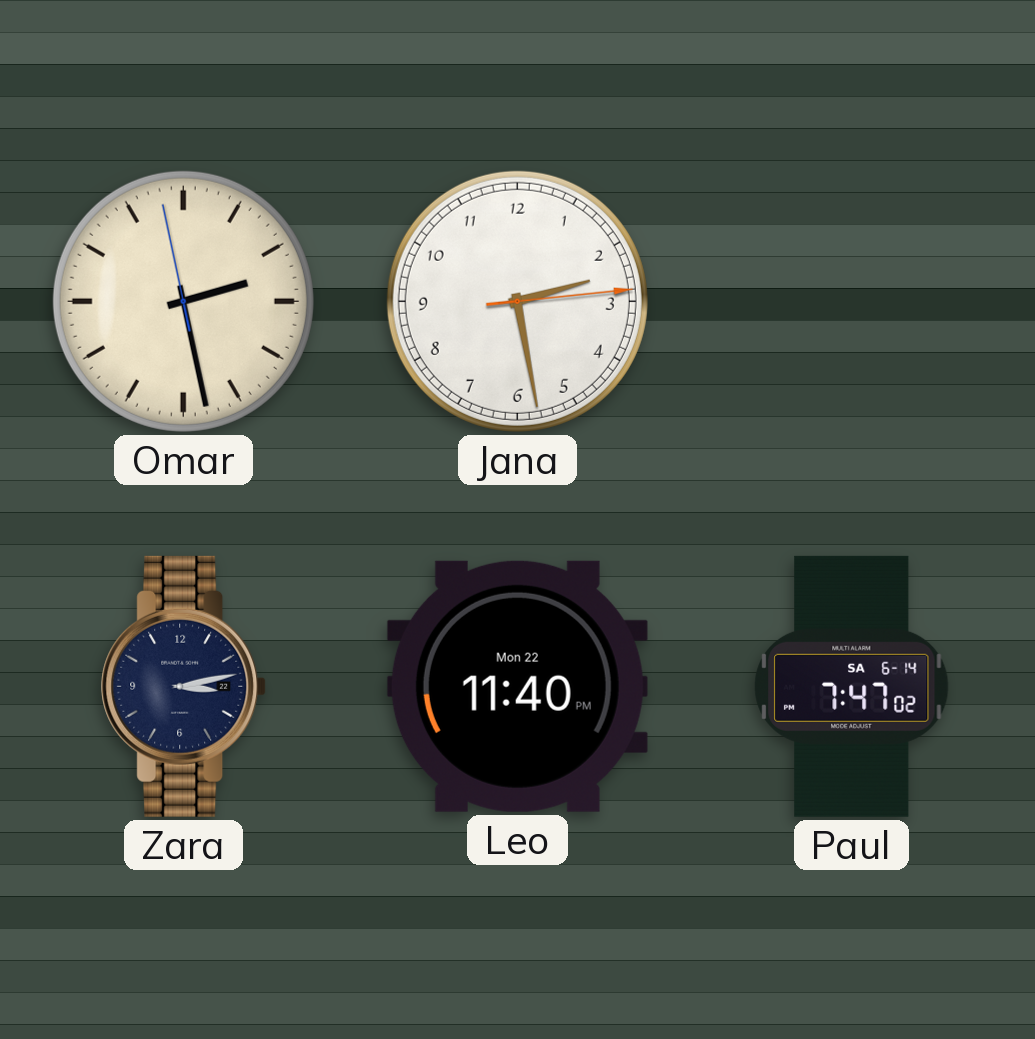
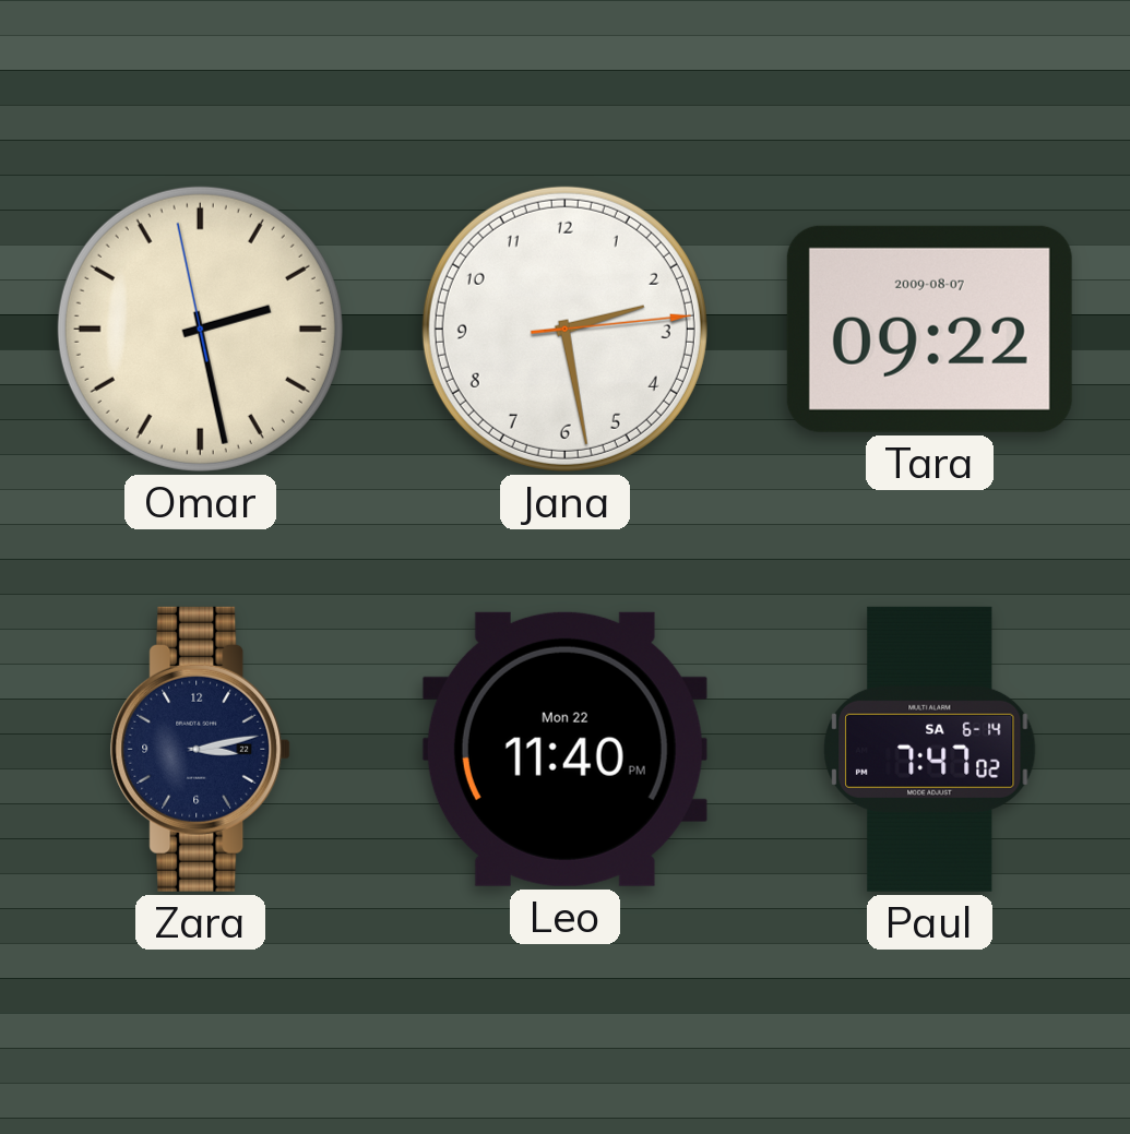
Tara: none -> 09:22 (929, 329)
